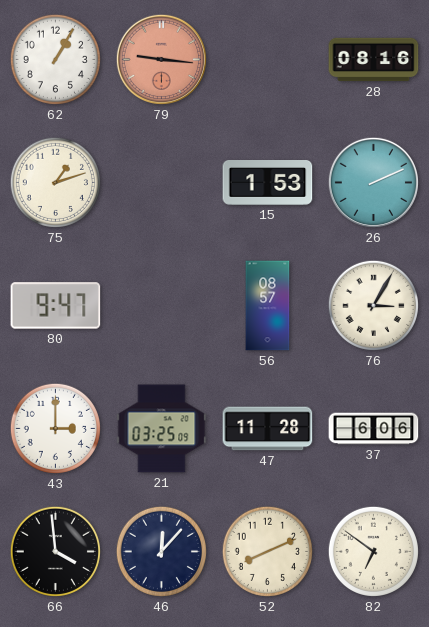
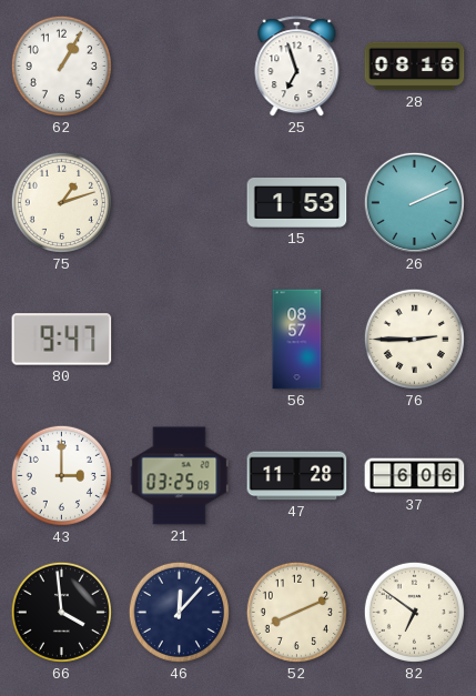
79: 9:16 -> none (161, 59)
25: none -> 6:57 (297, 67)
76: 3:05 -> 2:45 (414, 339)
